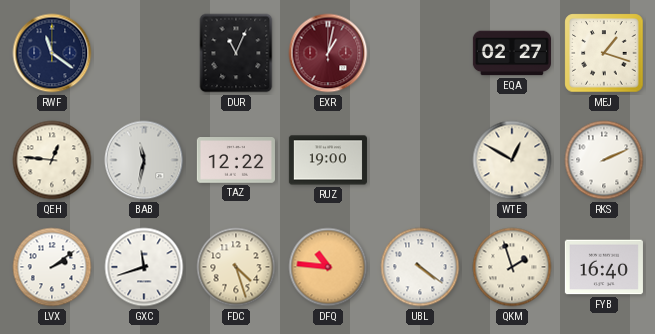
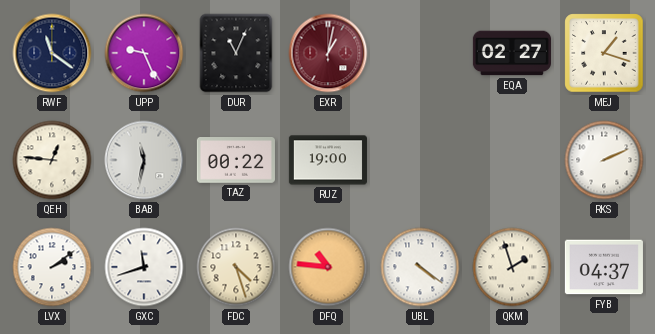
UPP: none -> 9:26 (144, 53)
TAZ: 12:22 -> 00:22 (236, 161)
WTE: 12:50 -> none (512, 160)
FYB: 16:40 -> 04:37 (604, 267)
